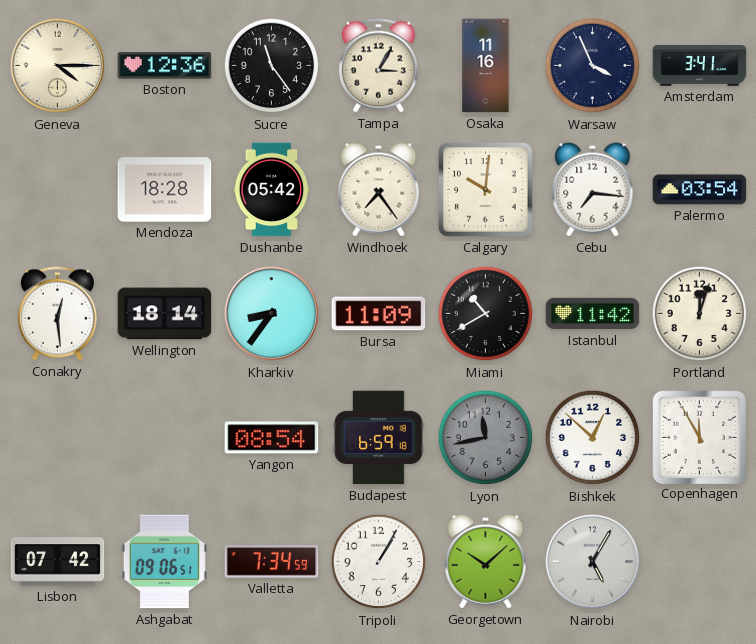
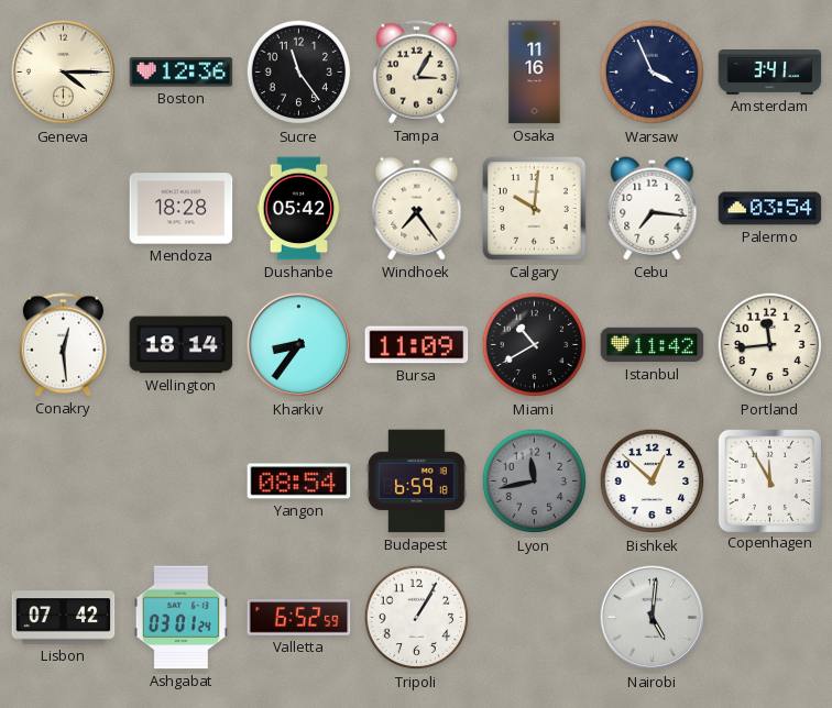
Portland: 12:03 -> 11:44 (770, 345)
Ashgabat: 09:06 -> 03:01 (180, 618)
Valletta: 7:34 -> 6:52 (299, 618)
Georgetown: 10:08 -> none (486, 562)
Nairobi: 5:05 -> 5:01 (653, 618)
